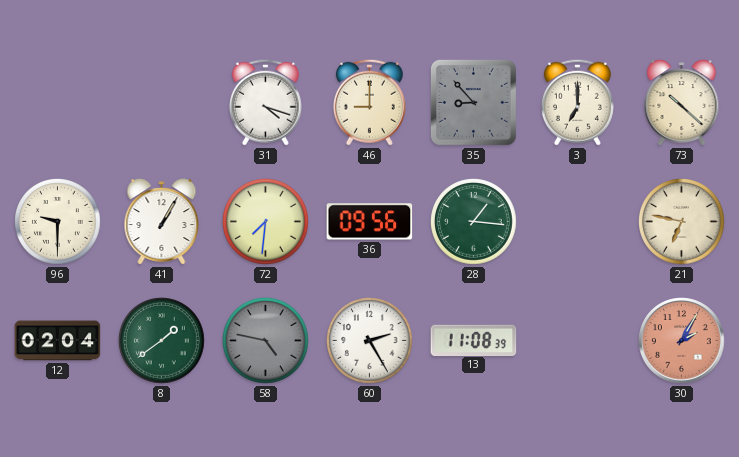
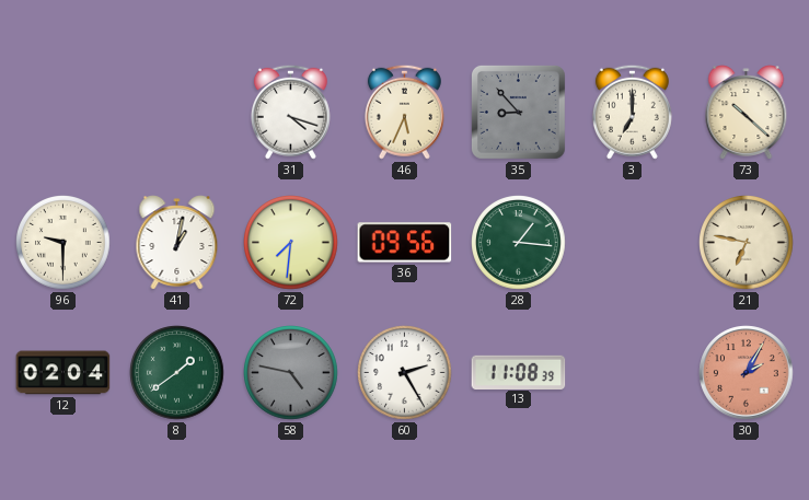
46: 9:00 -> 5:34 (404, 112)
41: 1:05 -> 1:02 (177, 243)
